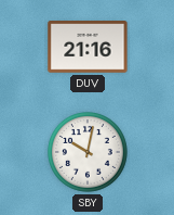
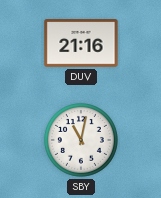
SBY: 10:02 -> 11:02 (81, 140)
